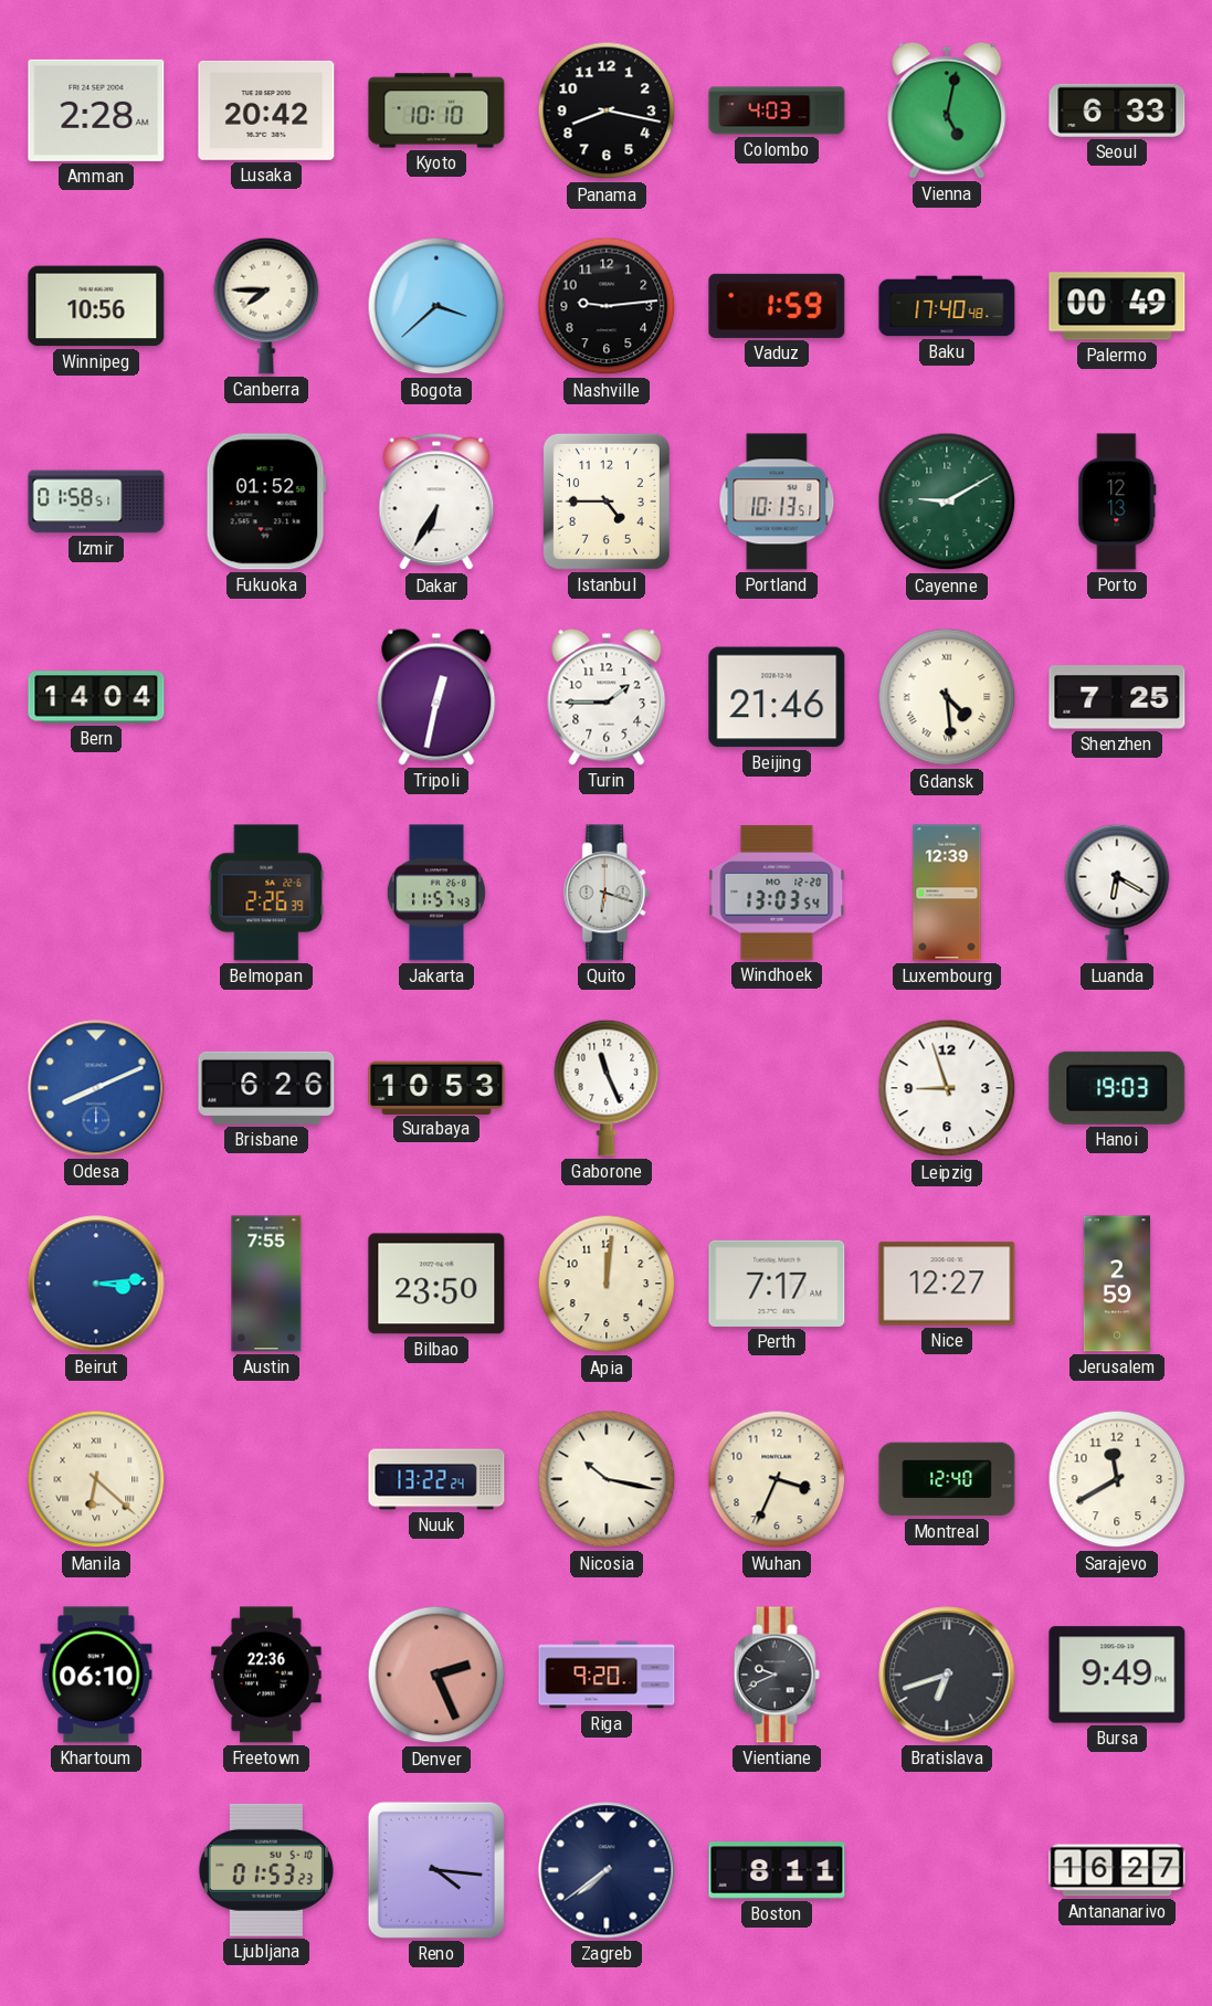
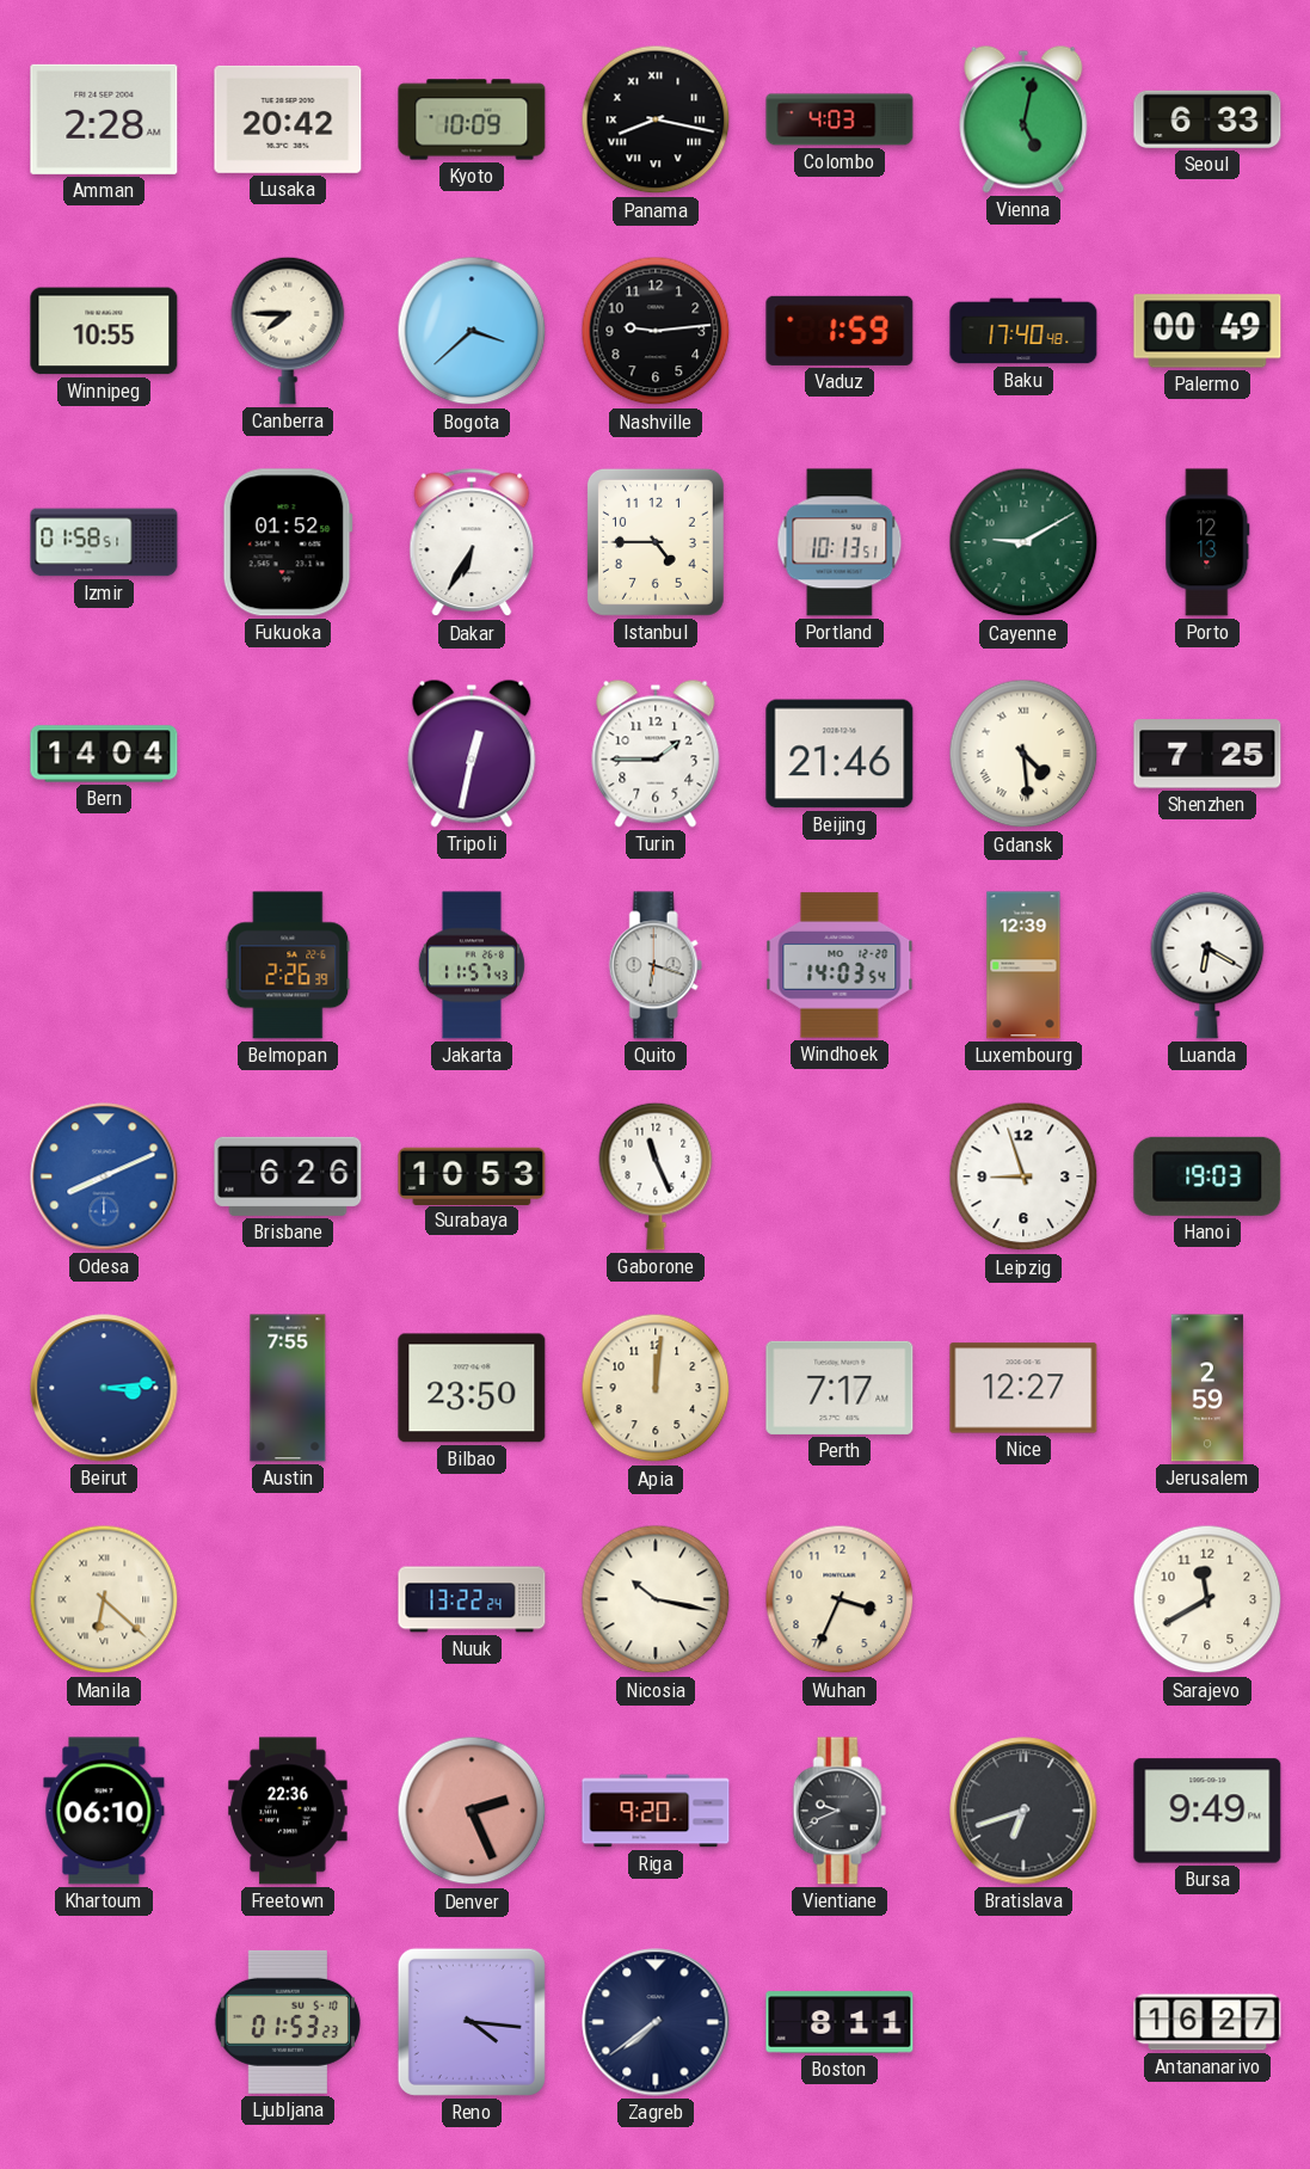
Kyoto: 10:10 -> 10:09 (472, 119)
Panama numerals: Arabic -> Roman (656, 119)
Winnipeg: 10:56 -> 10:55 (104, 331)
Windhoek: 13:03 -> 14:03 (839, 965)
Montreal: 12:40 -> none (947, 1479)
